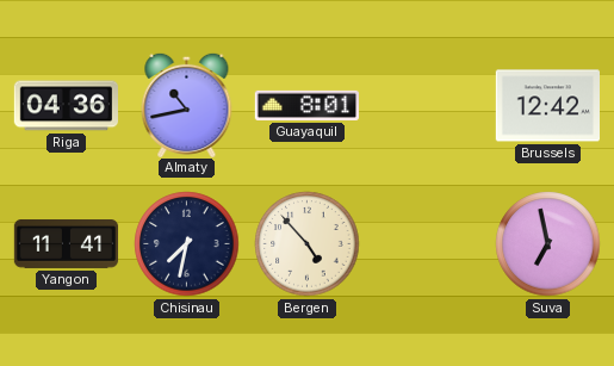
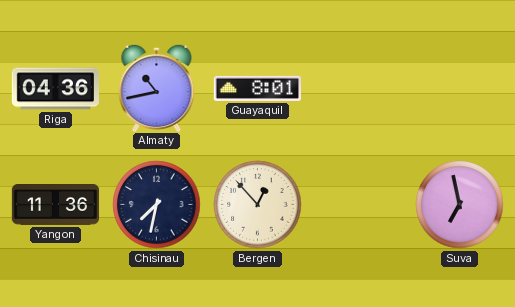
Brussels: 12:42 -> none (547, 106)
Yangon: 11:41 -> 11:36 (56, 205)
Bergen: 4:53 -> 12:53 (258, 205)
